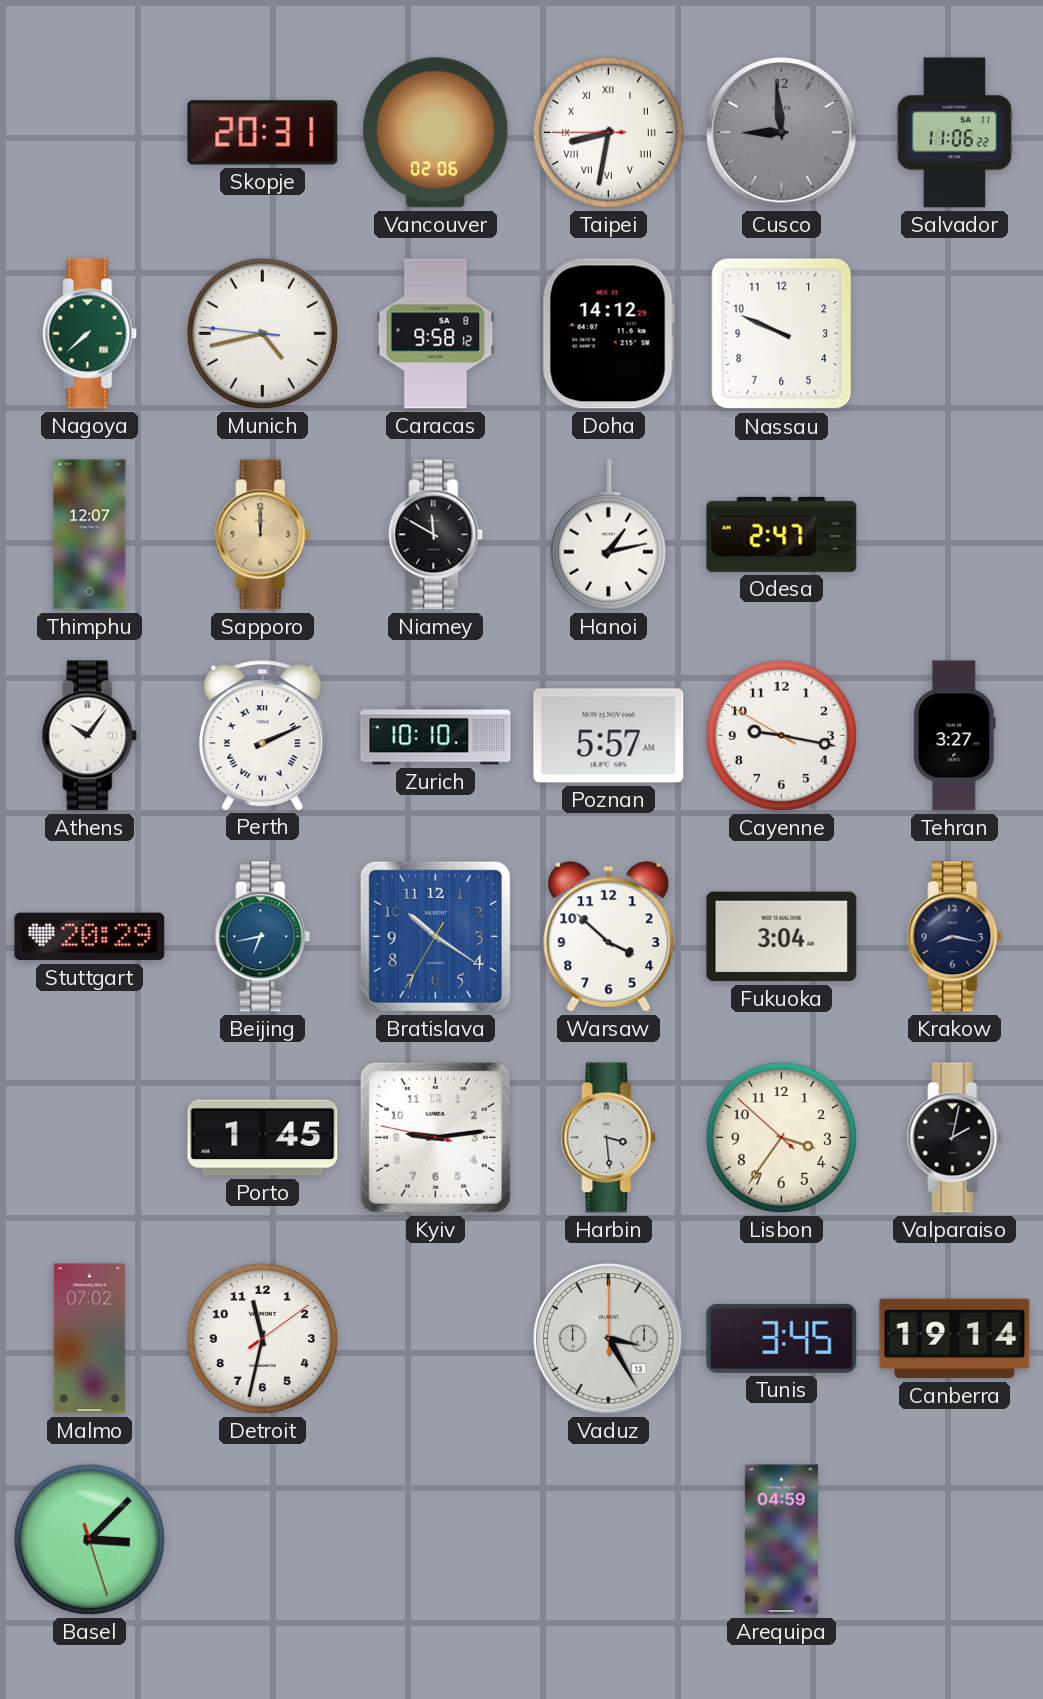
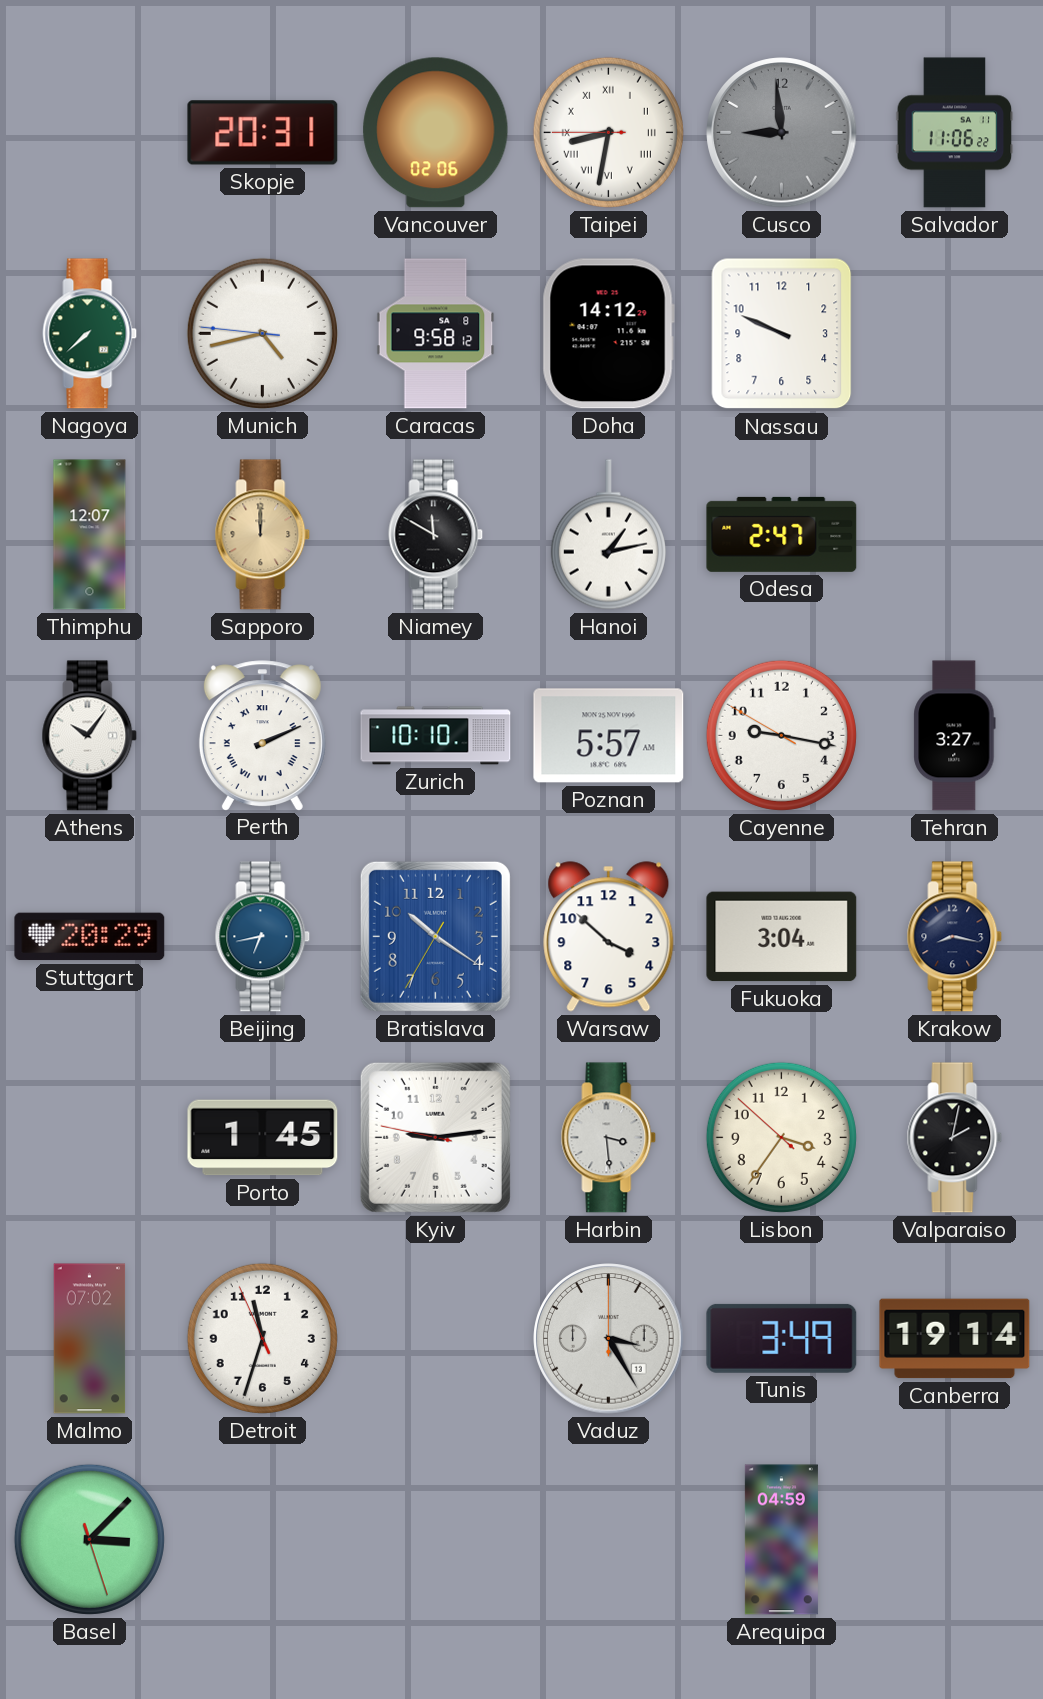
Detroit: 11:32:09 -> 11:32:56 (262, 1338)
Tunis: 3:45 -> 3:49 (782, 1338)
